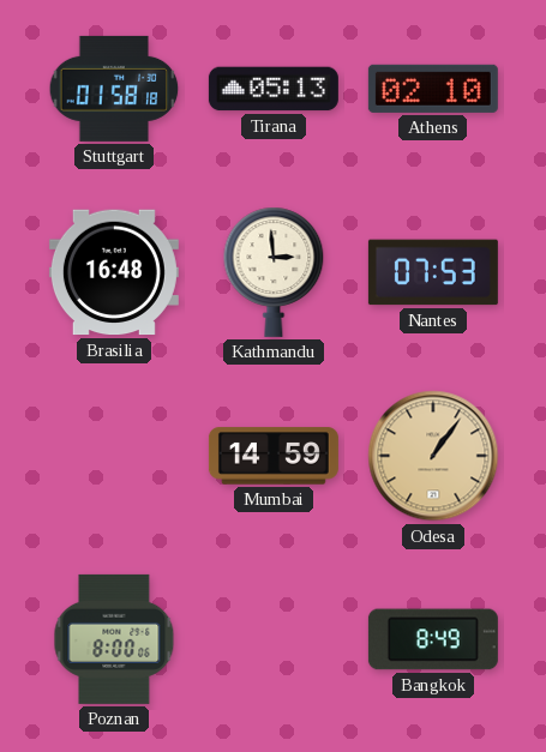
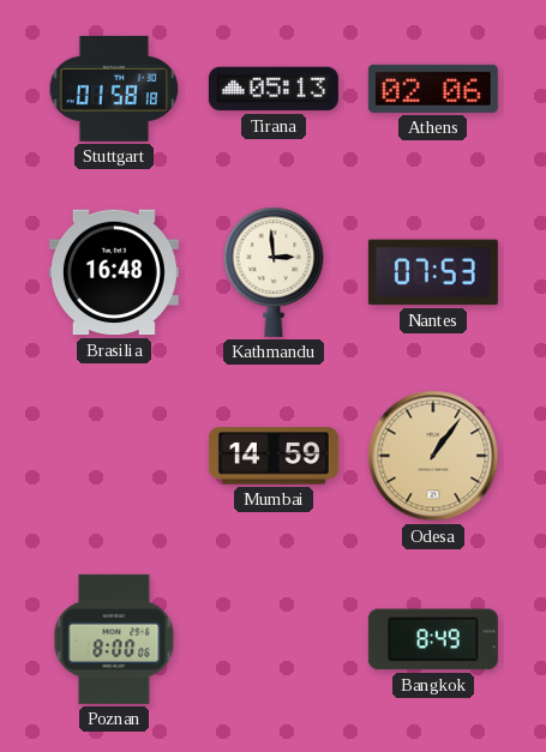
Athens: 02:10 -> 02:06 (433, 89)
